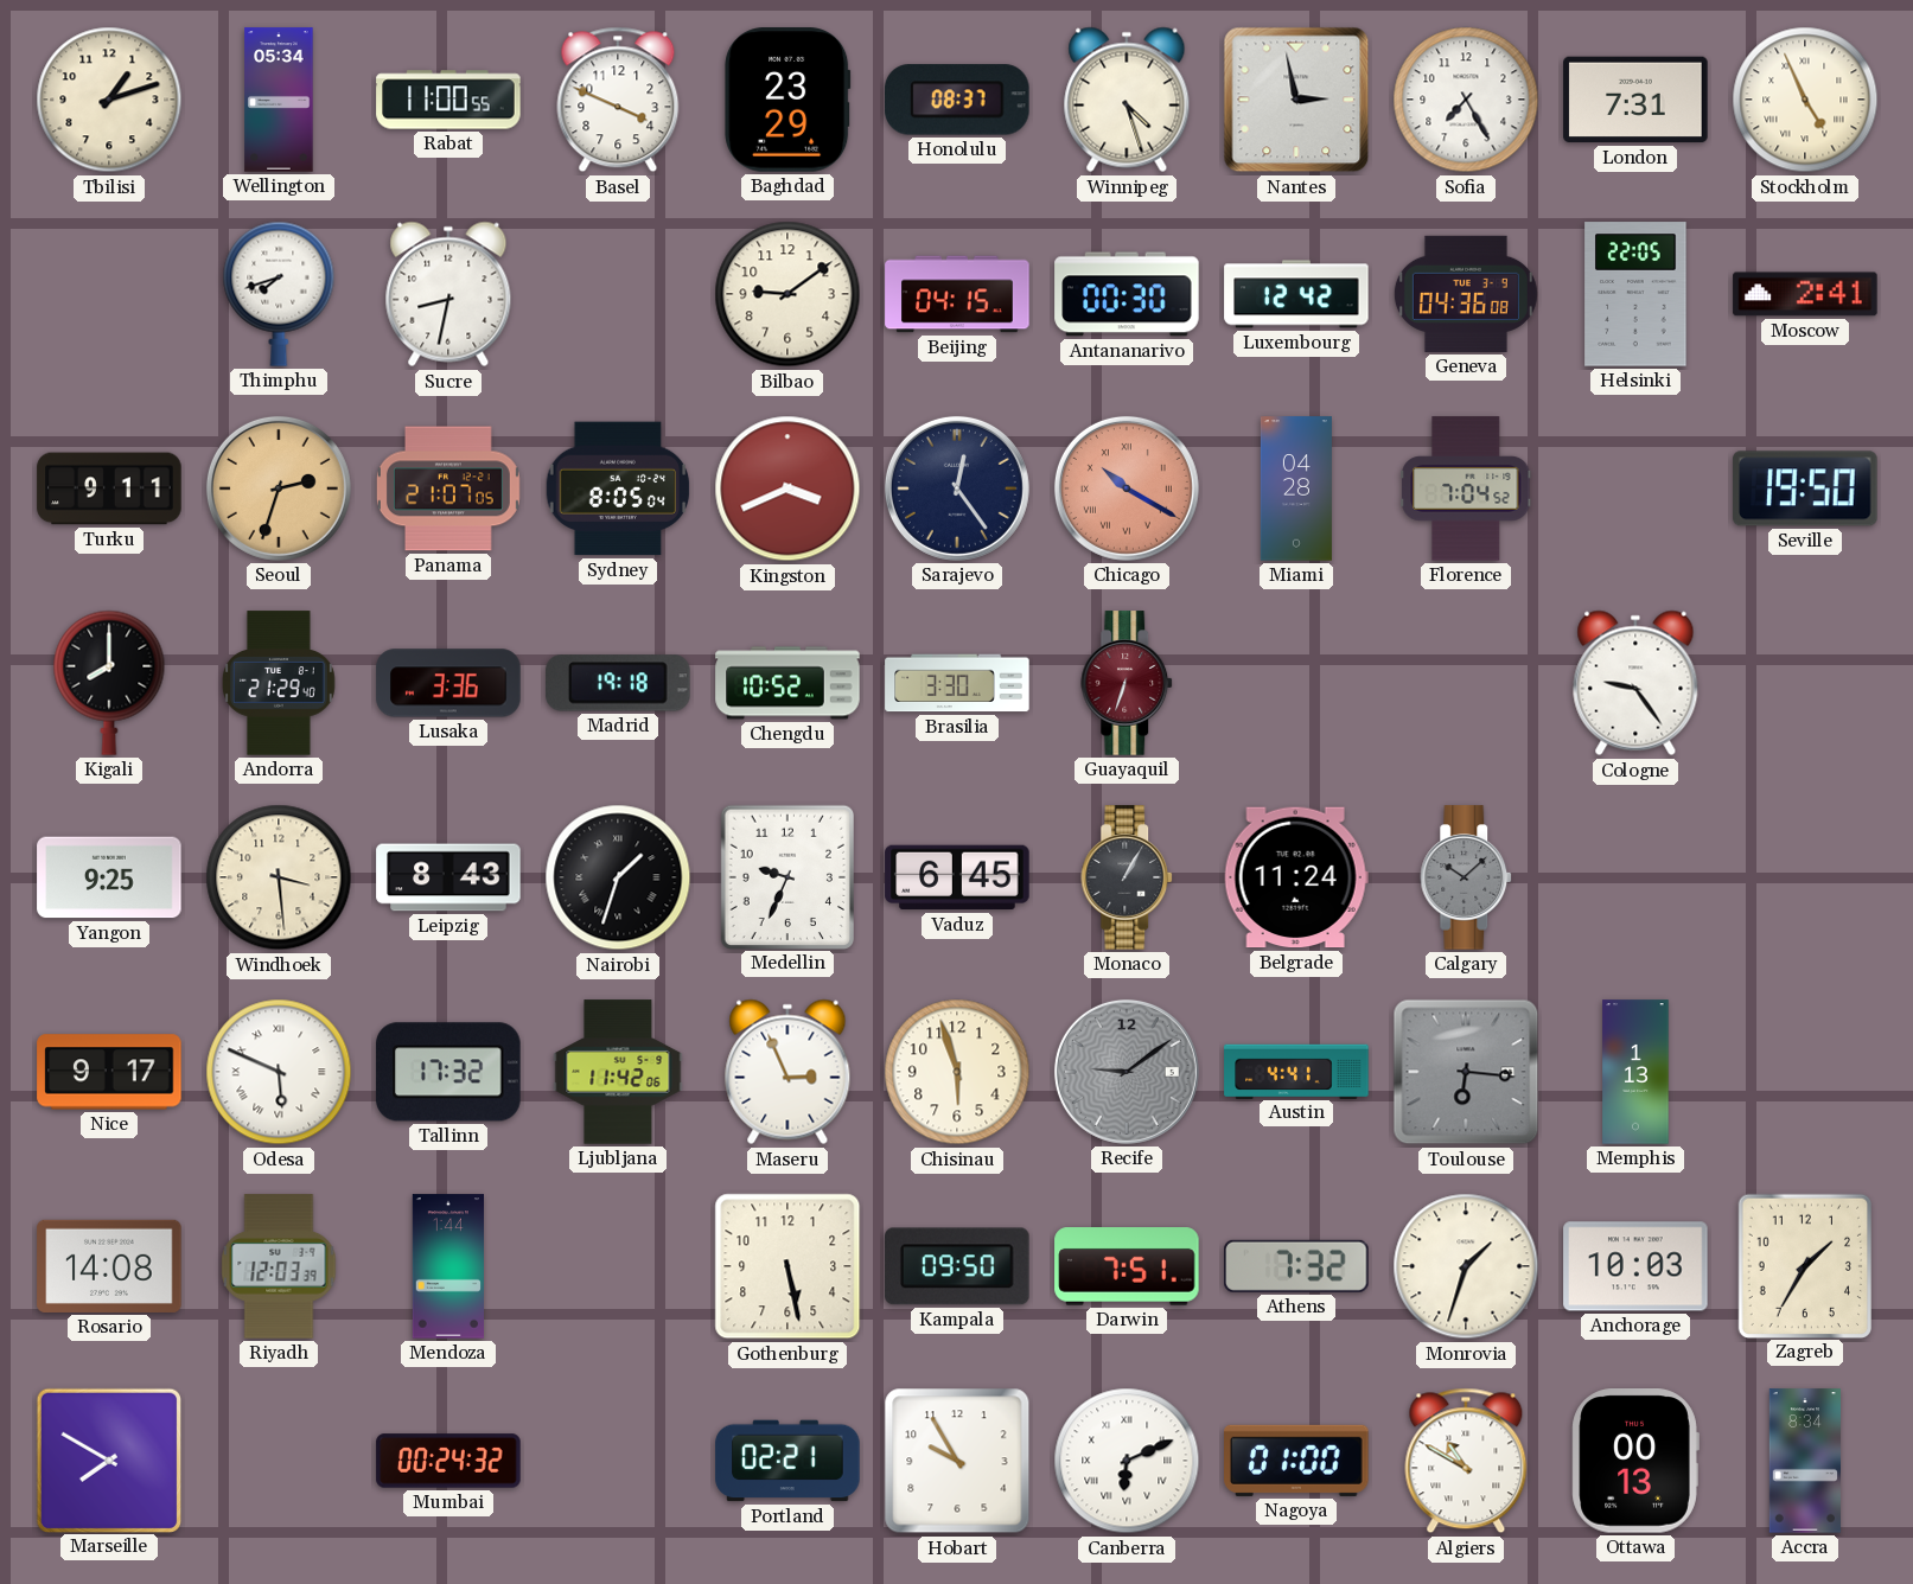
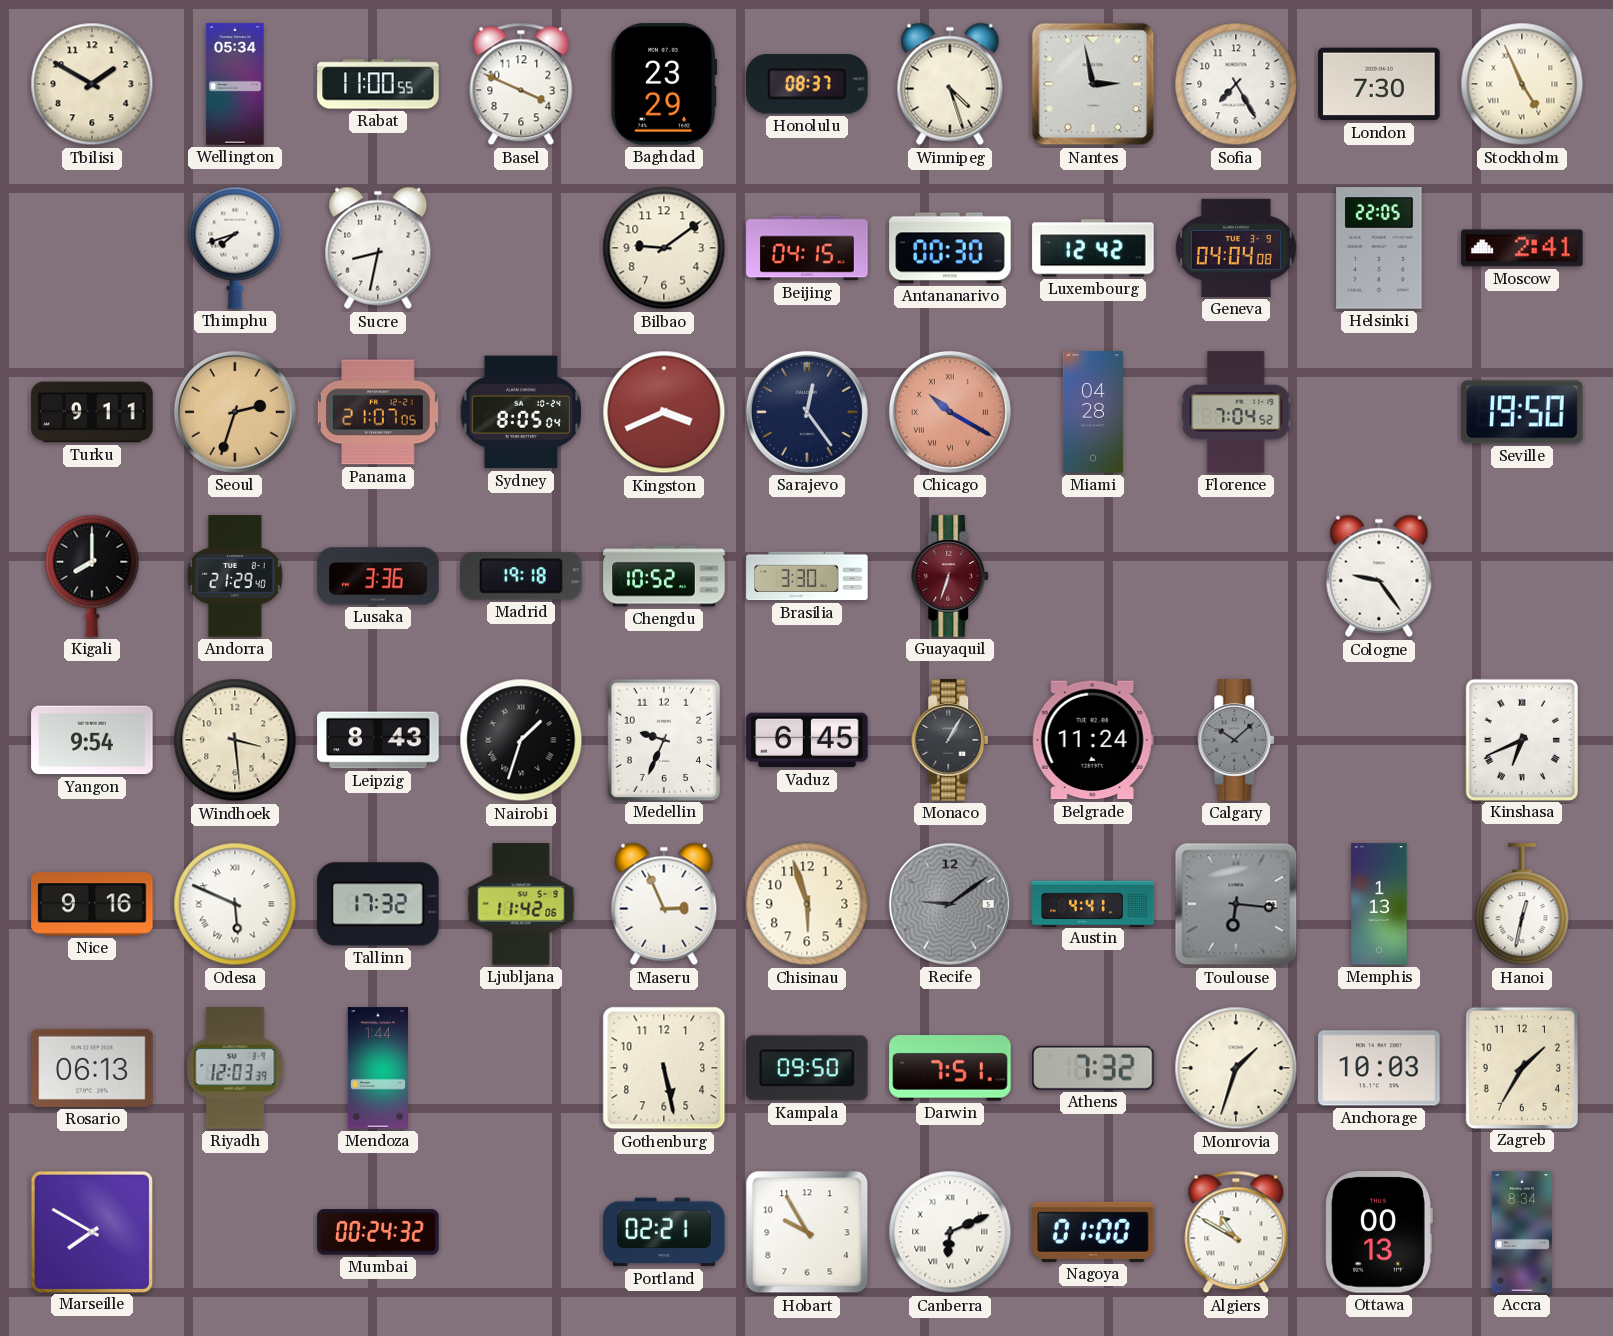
Tbilisi: 1:12 -> 1:50 (92, 84)
London: 7:31 -> 7:30 (1379, 84)
Geneva: 04:36 -> 04:04 (1236, 248)
Yangon: 9:25 -> 9:54 (92, 740)
Kinshasa: none -> 6:41 (1521, 739)
Nice: 9:17 -> 9:16 (92, 904)
Hanoi: none -> 12:32 (1522, 905)
Rosario: 14:08 -> 06:13 (92, 1068)
